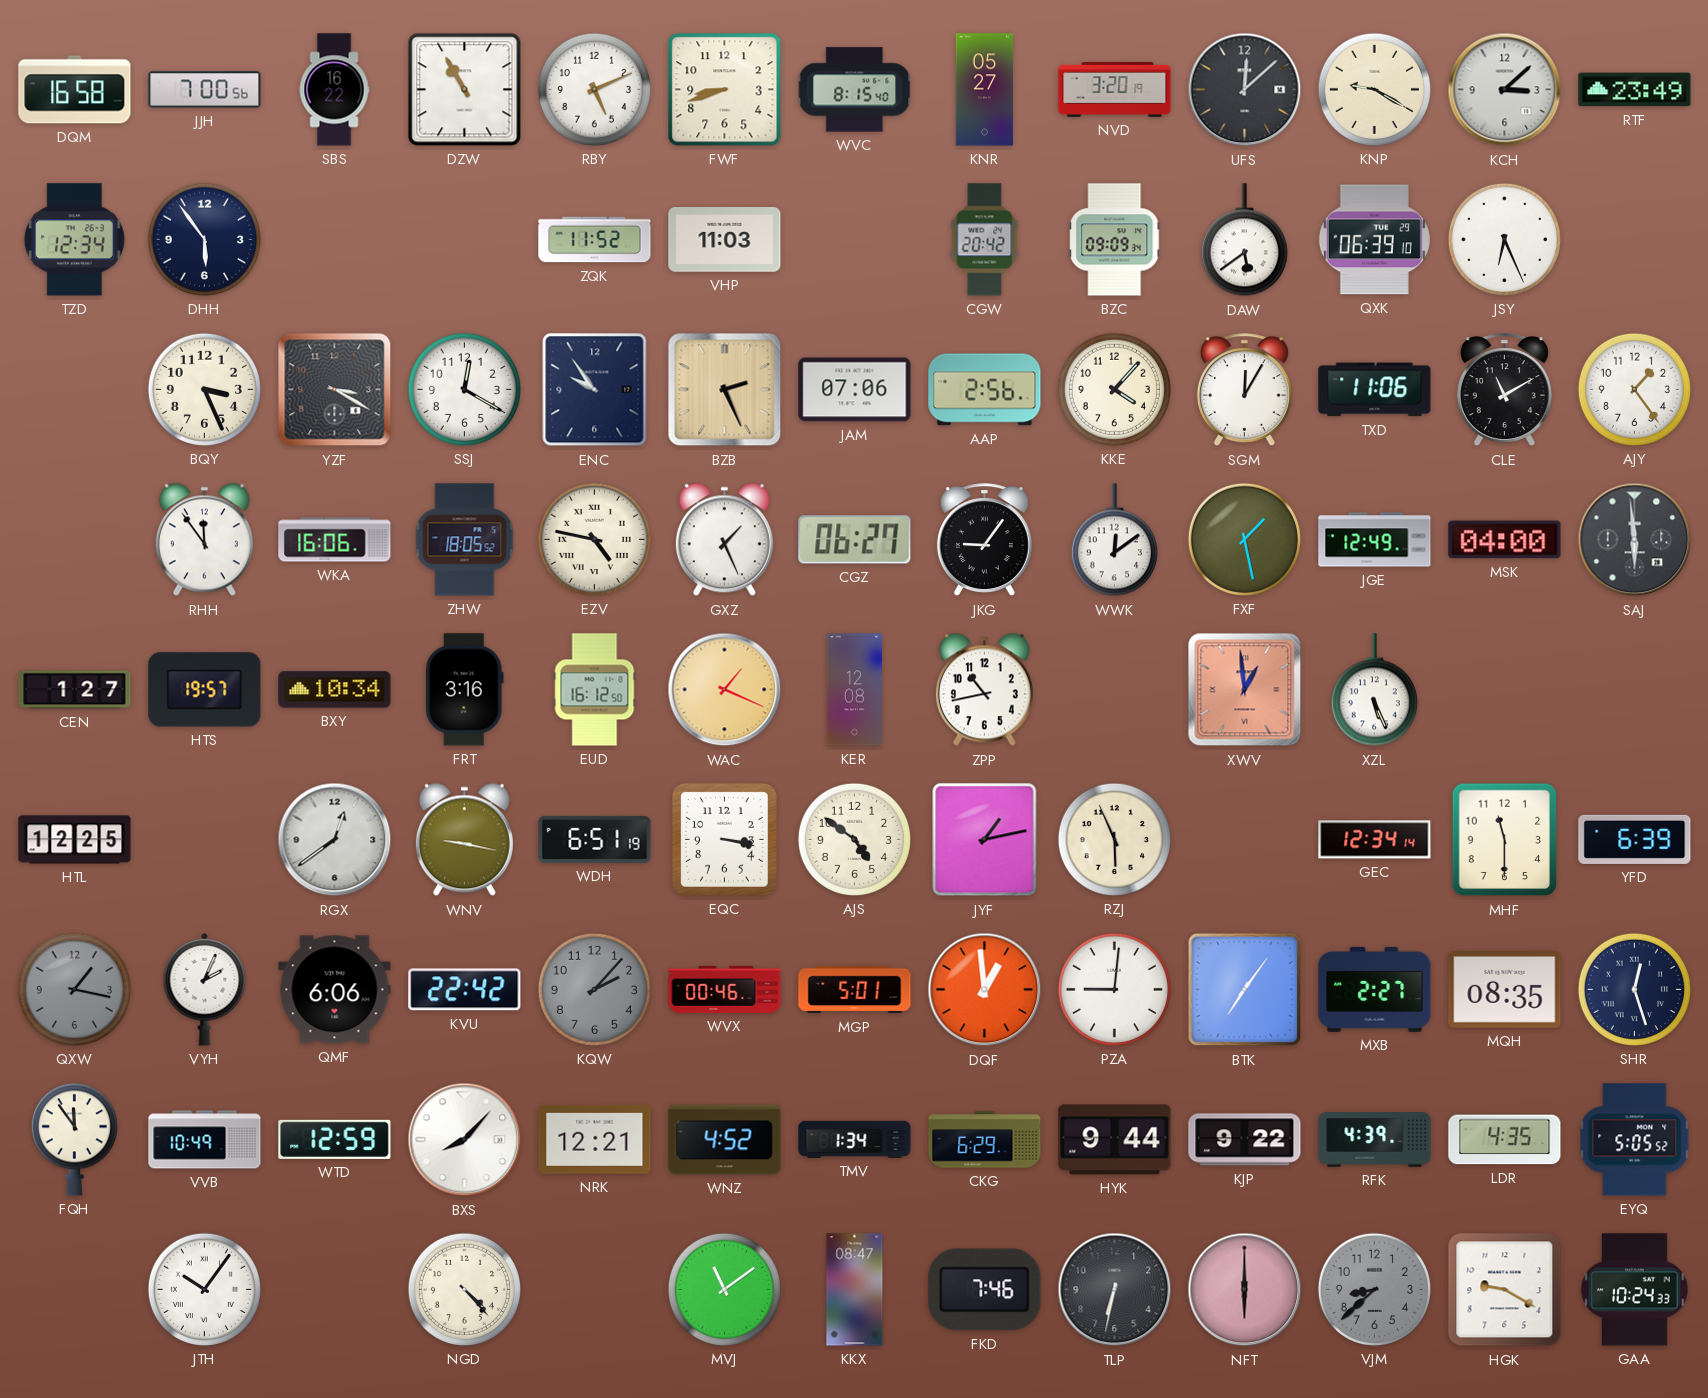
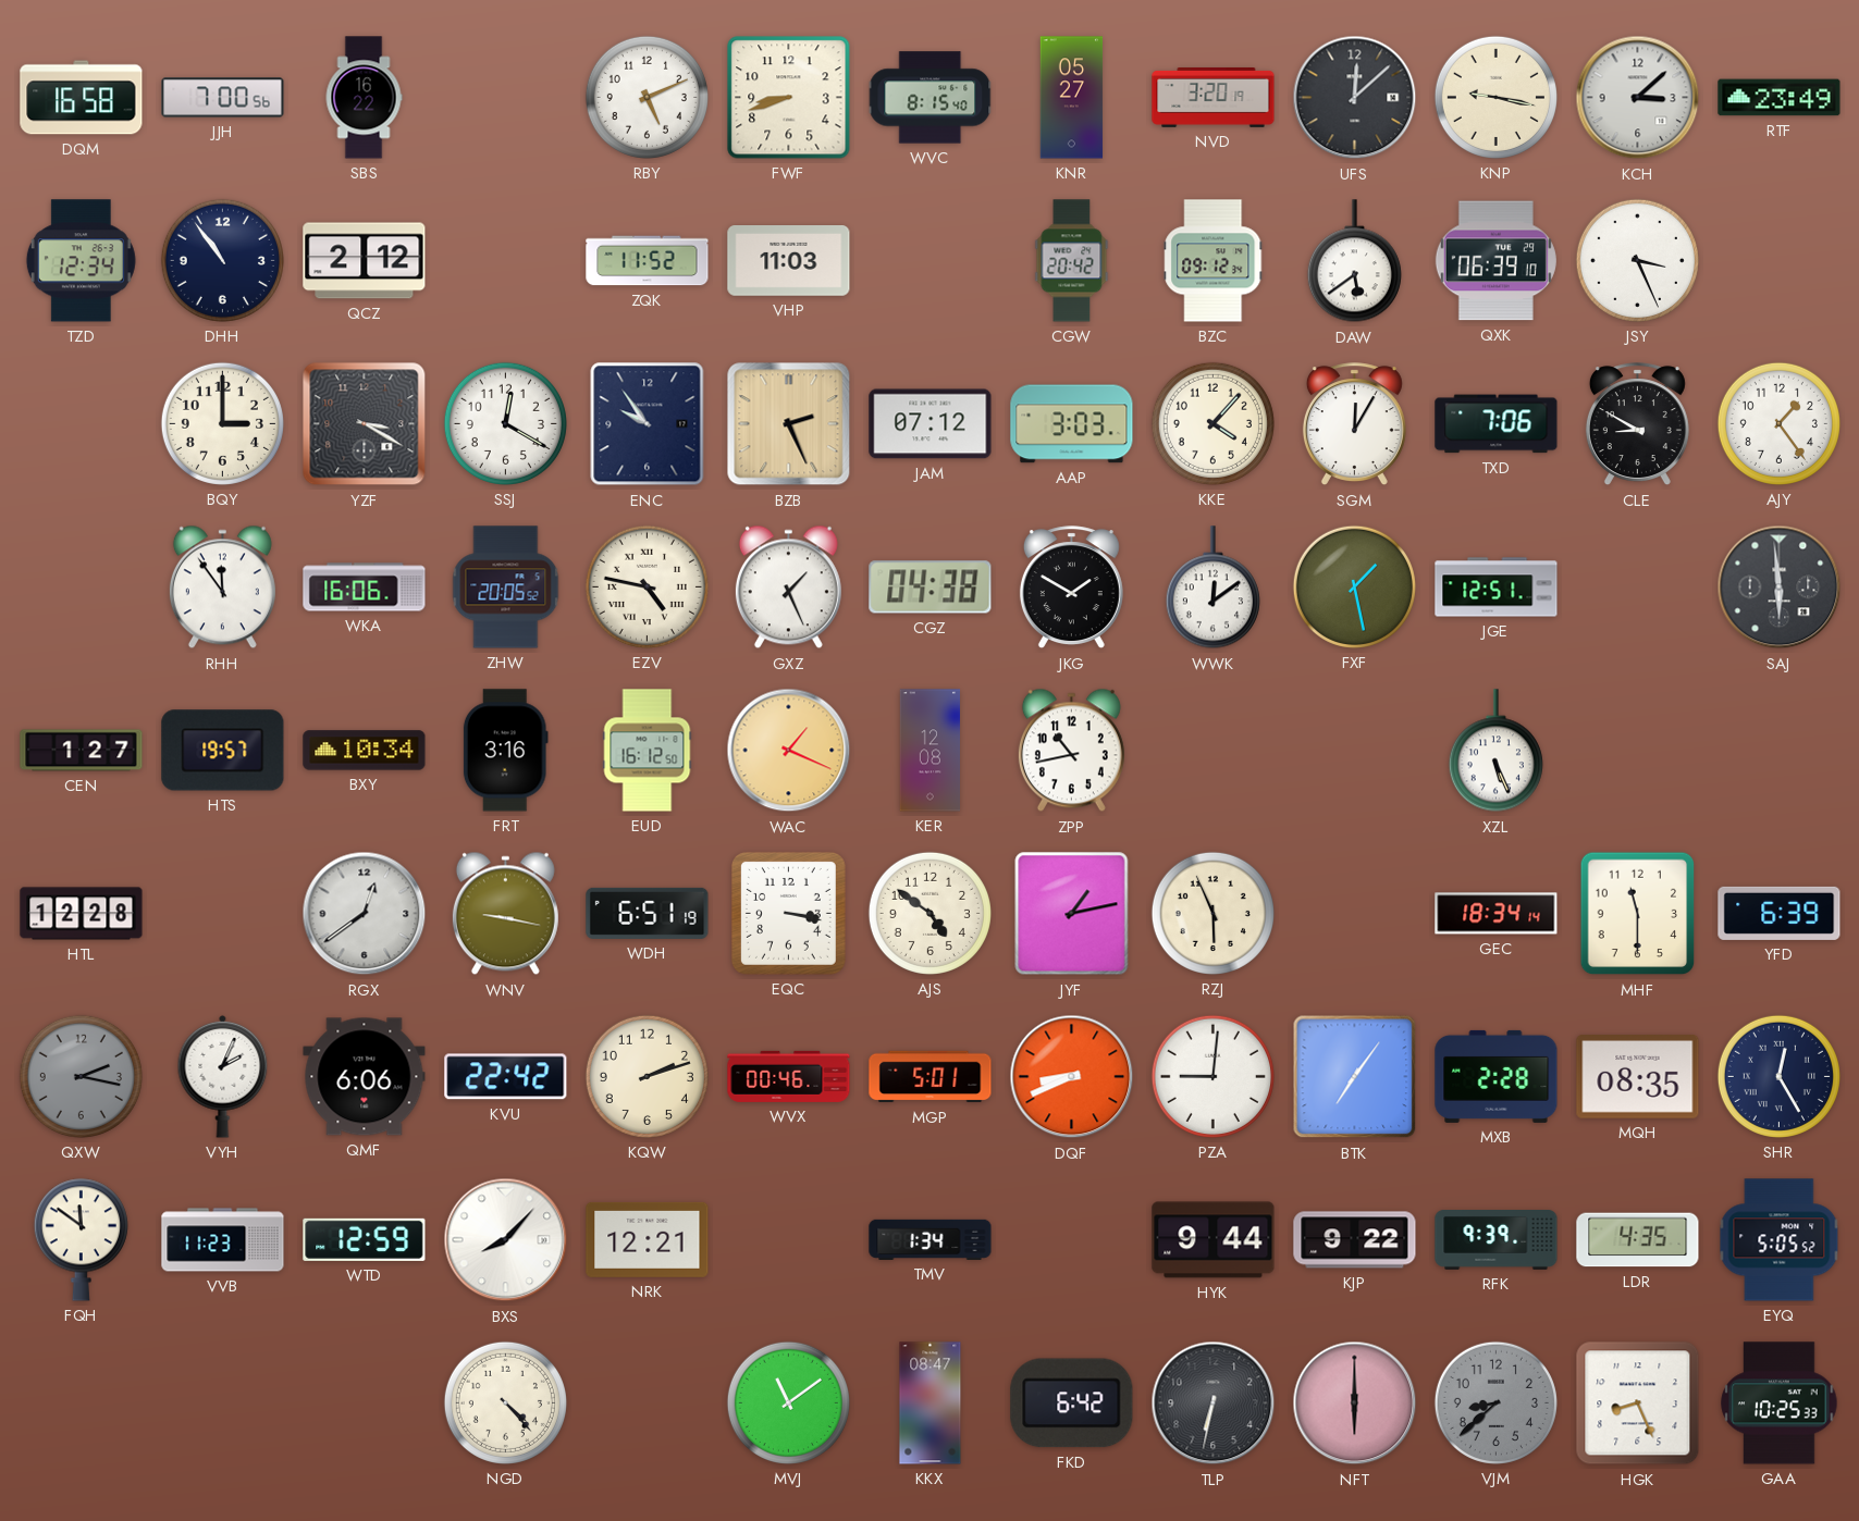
DZW: 10:55 -> none (465, 90)
KNP: 9:20 -> 9:17 (1495, 97)
DHH: 5:54 -> 10:54 (222, 260)
QCZ: none -> 2:12 (365, 261)
BZC: 09:09 -> 09:12 (1214, 261)
JSY: 6:26 -> 3:26 (1637, 260)
BQY: 3:26 -> 3:00 (222, 423)
JAM: 07:06 -> 07:12 (931, 424)
AAP: 2:56 -> 3:03 (1072, 424)
TXD: 11:06 -> 7:06 (1497, 424)
CLE: 11:10 -> 8:50 (1637, 424)
ZHW: 18:05 -> 20:05 (506, 588)
CGZ: 06:27 -> 04:38 (931, 588)
JKG: 9:06 -> 1:50 (1071, 588)
JGE: 12:49 -> 12:51 (1497, 588)
MSK: 04:00 -> none (1505, 540)
XWV: 12:59 -> none (1245, 690)
HTL: 12:25 -> 12:28 (82, 914)
GEC: 12:34 -> 18:34 (1497, 914)
QXW: 1:17 -> 2:17 (81, 1076)
KQW: 2:07 -> 2:12 (647, 1076)
KQW dial: grey -> cream (647, 1076)
DQF: 12:59 -> 8:41 (1072, 1077)
MXB: 2:27 -> 2:28 (1497, 1076)
SHR: 12:27 -> 12:25 (1778, 1076)
FQH: 11:54 -> 11:51 (81, 1239)
VVB: 10:49 -> 11:23 (223, 1240)
WNZ: 4:52 -> none (725, 1140)
CKG: 6:29 -> none (985, 1140)
RFK: 4:39 -> 9:39 (1497, 1240)
JTH: 10:06 -> none (204, 1289)
FKD: 7:46 -> 6:42 (1072, 1403)
HGK: 9:20 -> 8:26 (1638, 1403)
GAA: 10:24 -> 10:25 (1780, 1403)
